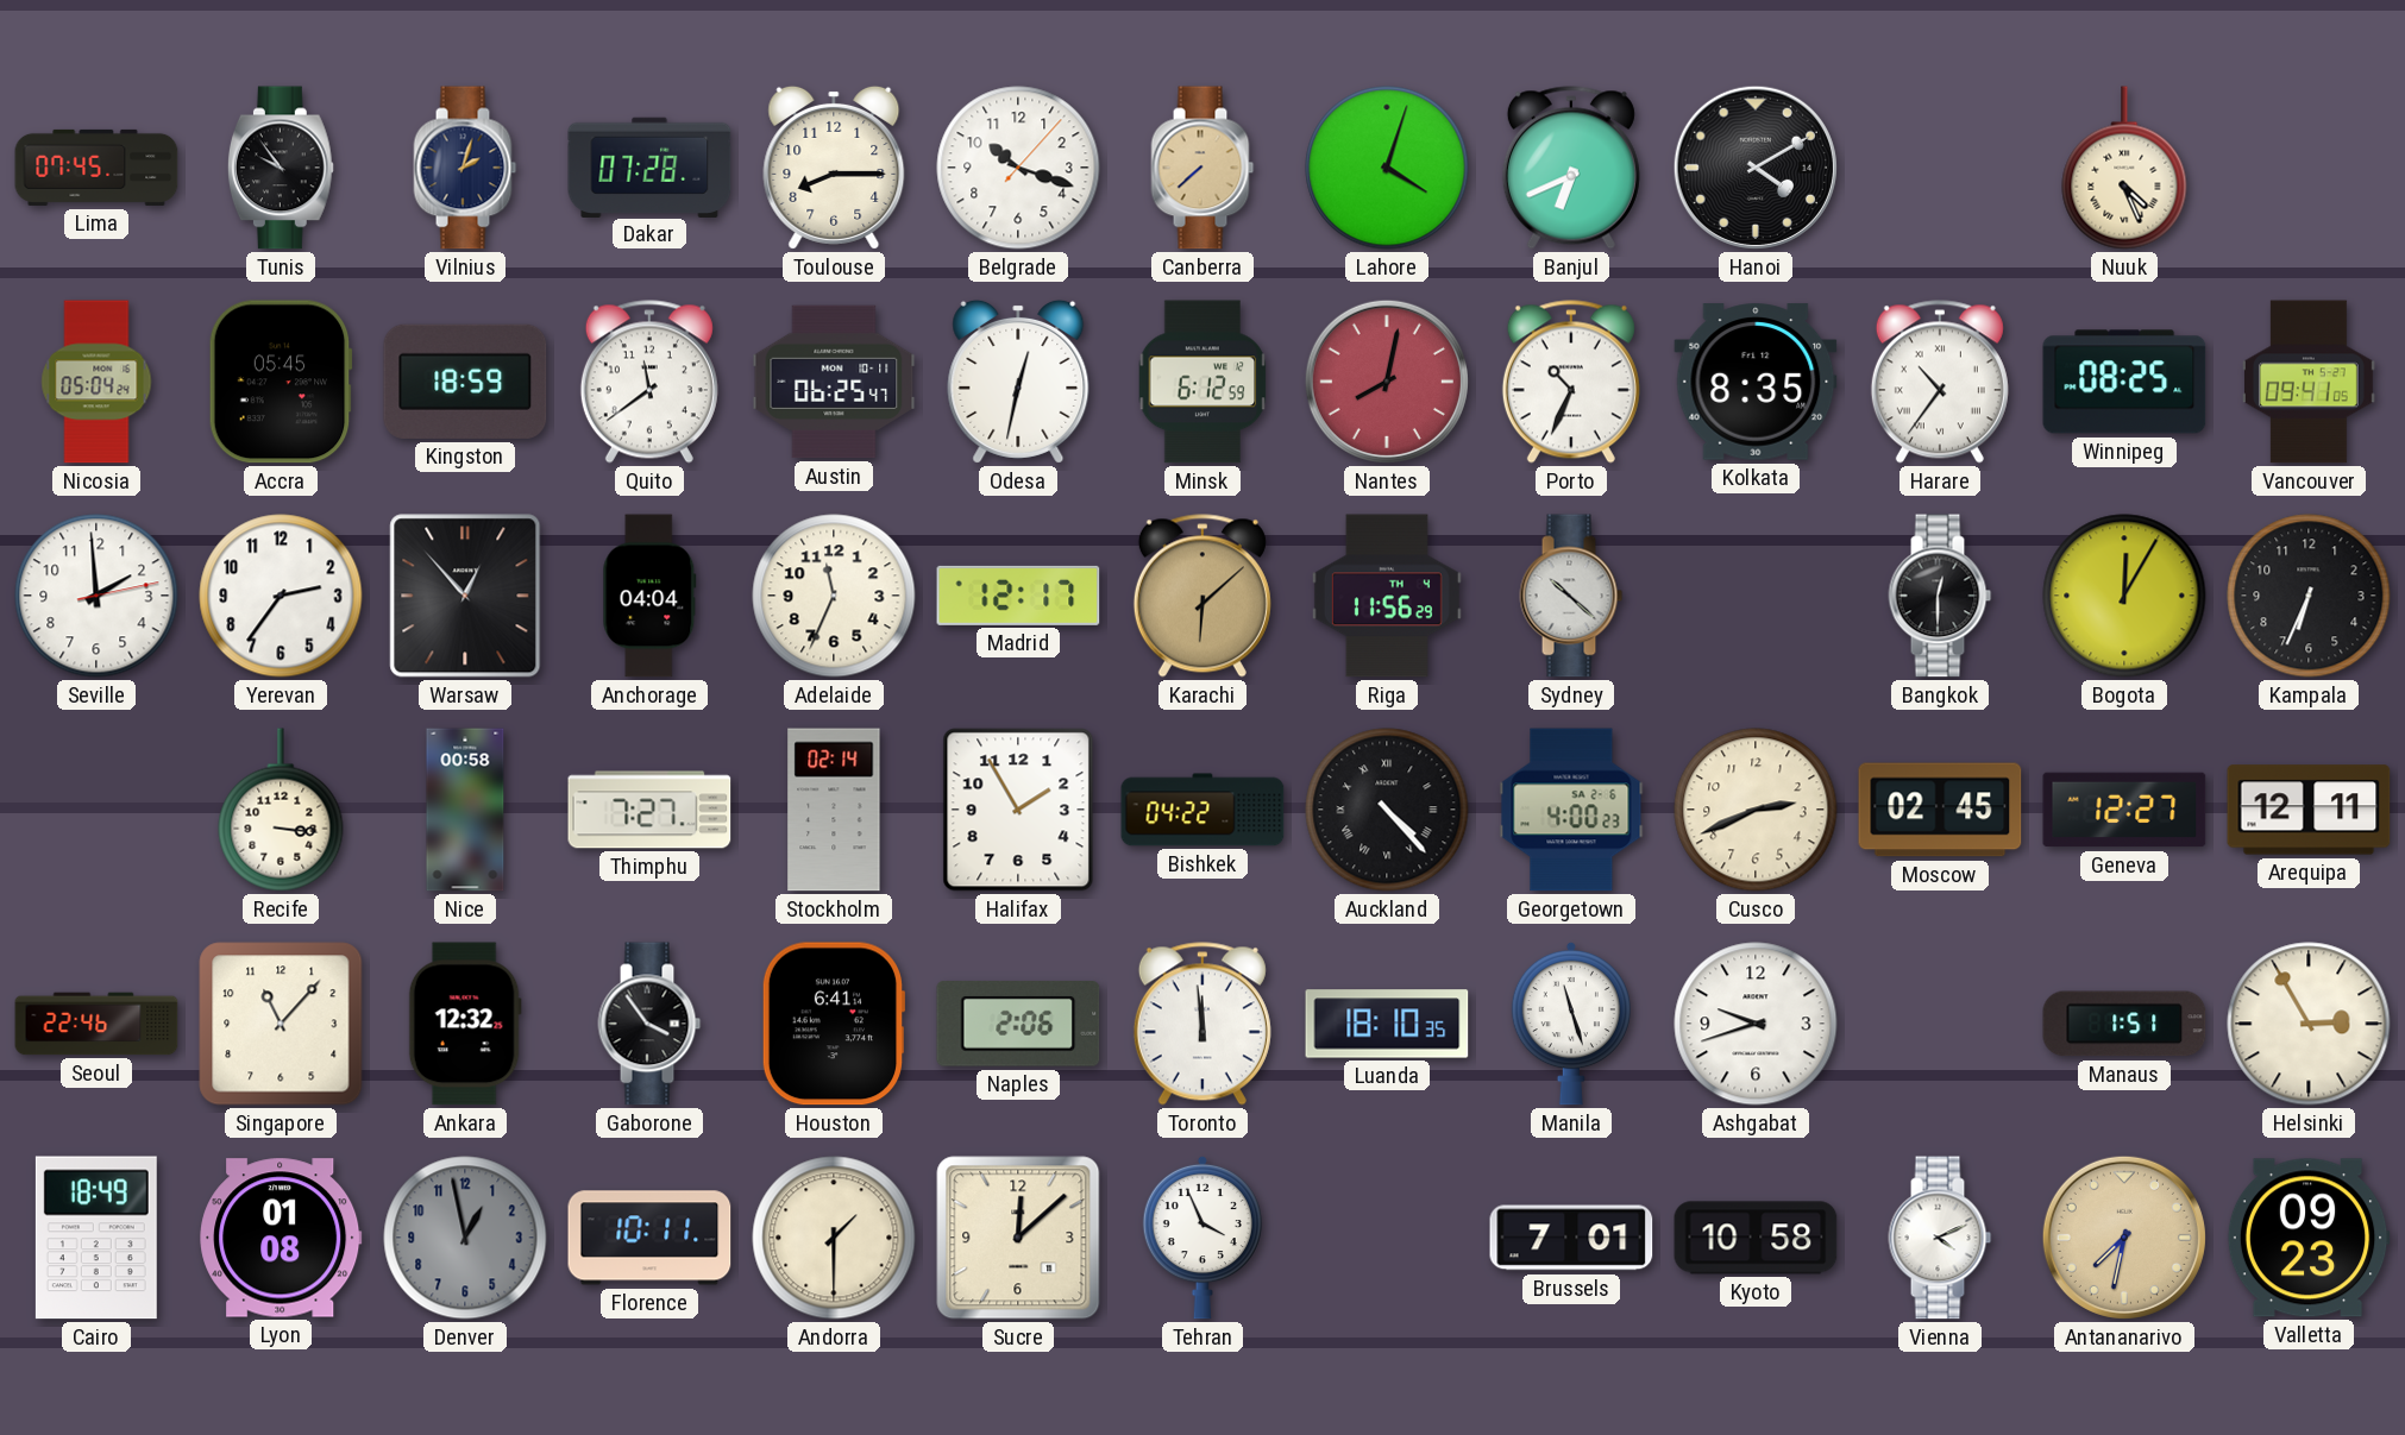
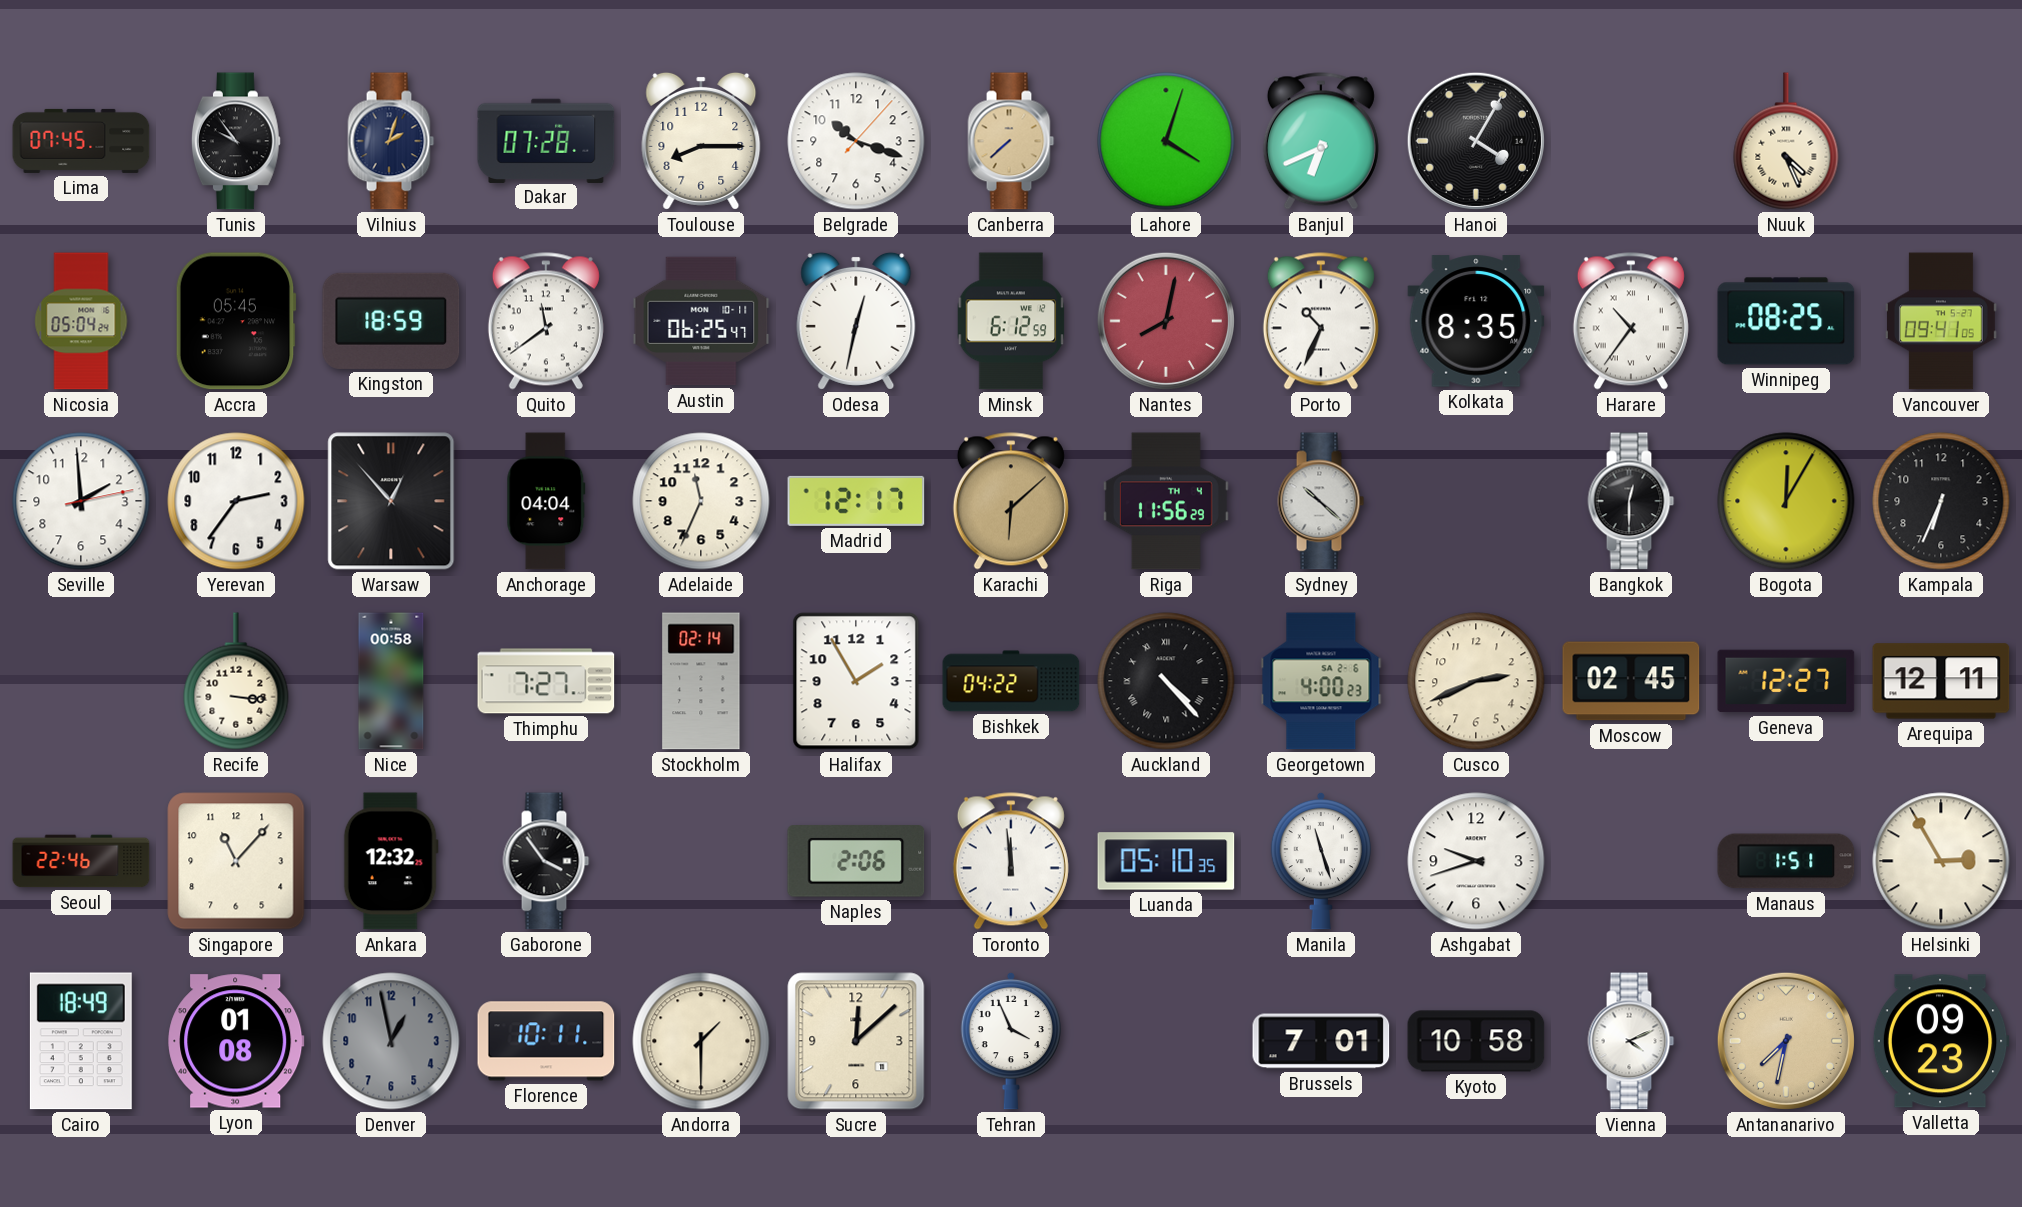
Hanoi: 4:10 -> 4:05 (1476, 141)
Houston: 6:41 -> none (833, 1024)
Luanda: 18:10 -> 05:10 (1166, 861)
